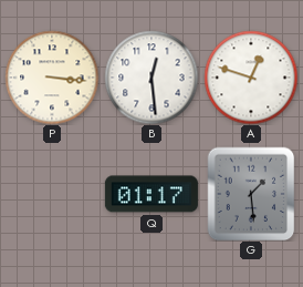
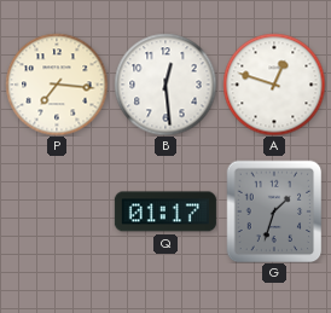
P: 3:16 -> 7:16 (57, 85)
G: 1:29 -> 1:33 (274, 211)
